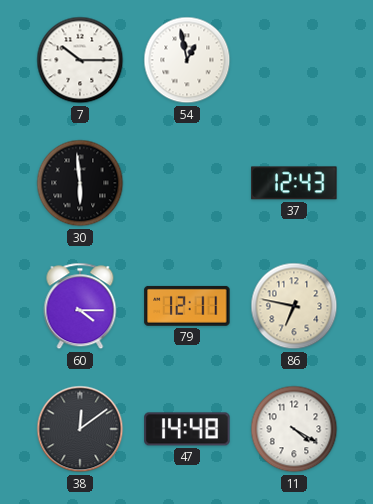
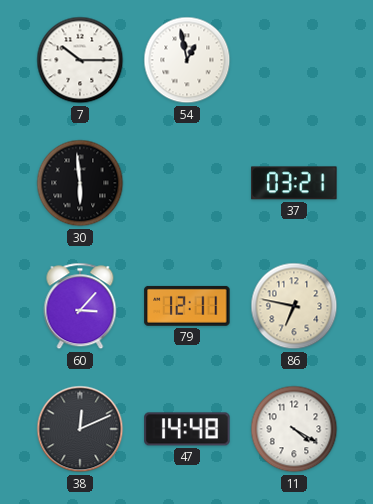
37: 12:43 -> 03:21 (294, 183)
60: 4:15 -> 3:07 (80, 306)
38: 12:09 -> 12:11 (80, 429)
